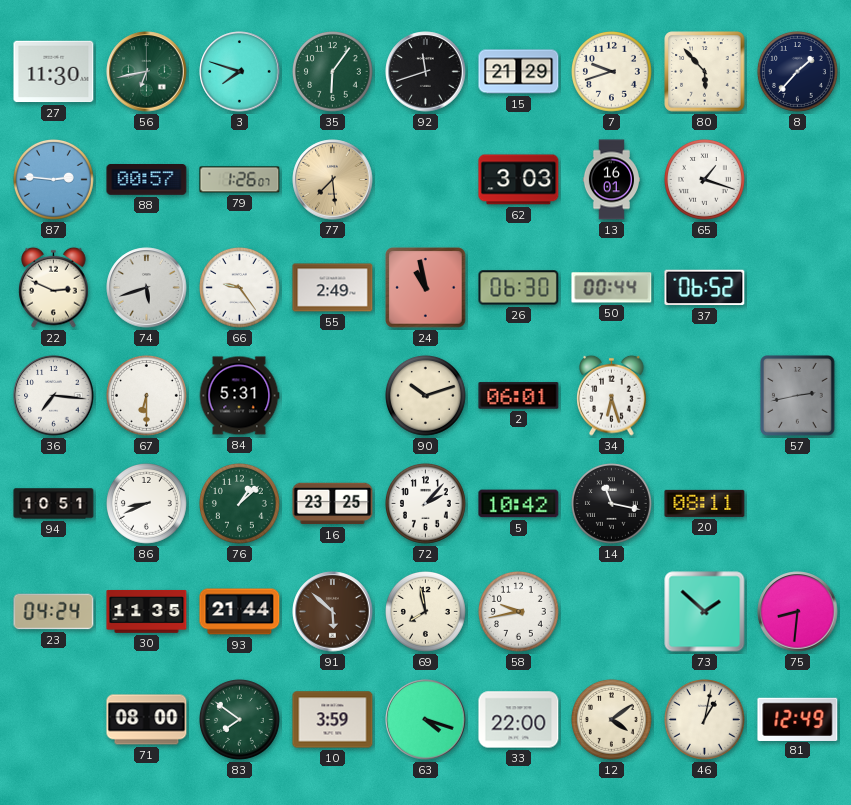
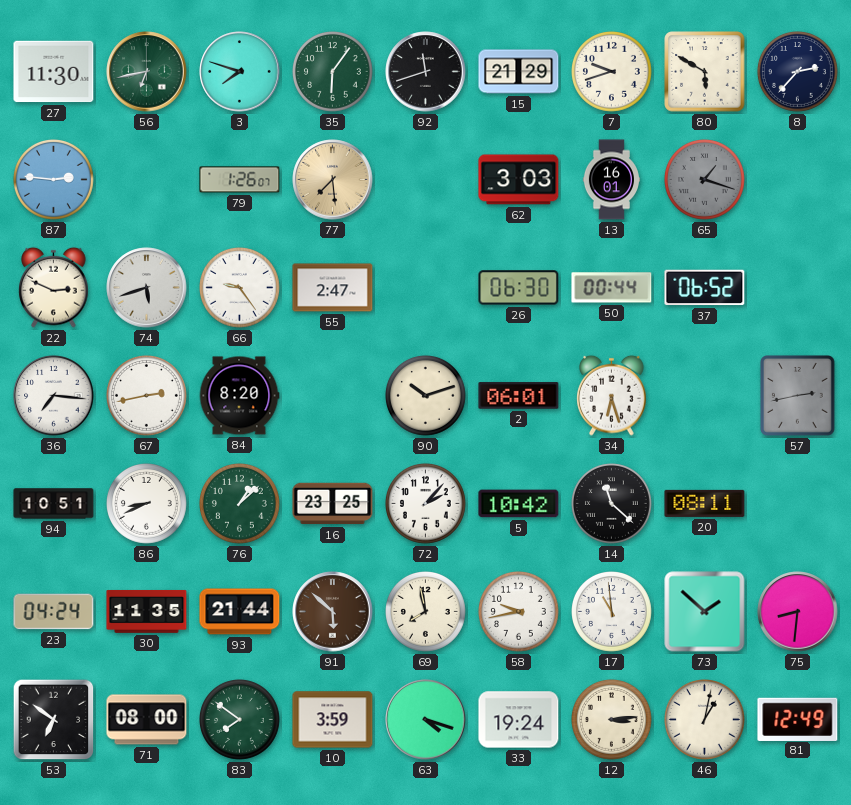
80: 5:53 -> 5:50 (705, 72)
8: 1:37 -> 2:37 (798, 72)
88: 00:57 -> none (147, 180)
65 dial: white -> grey (705, 180)
55: 2:49 -> 2:47 (333, 288)
24: 10:58 -> none (426, 288)
67: 6:30 -> 2:43 (147, 396)
84: 5:31 -> 8:20 (239, 396)
14: 11:17 -> 11:22 (612, 504)
17: none -> 10:59 (612, 612)
53: none -> 6:51 (54, 720)
33: 22:00 -> 19:24 (519, 720)
12: 4:09 -> 3:14 (612, 720)
